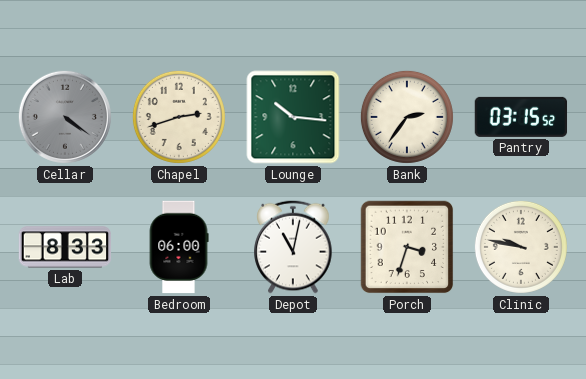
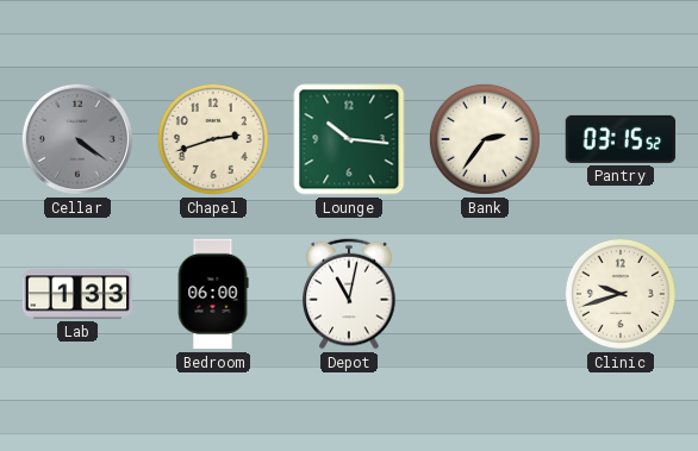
Lab: 8:33 -> 1:33 (77, 294)
Porch: 3:33 -> none (407, 247)
Clinic: 9:47 -> 9:42 (621, 294)
